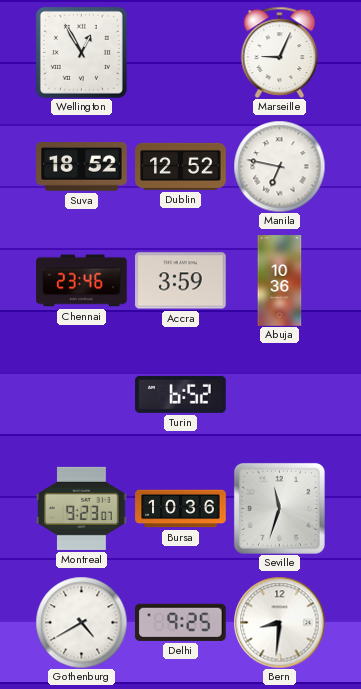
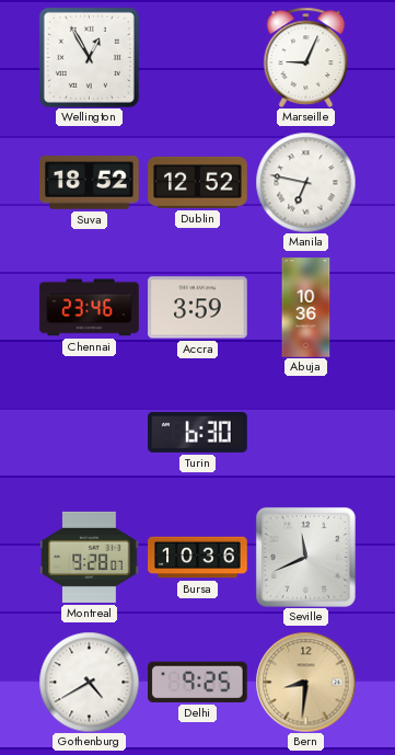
Turin: 6:52 -> 6:30 (198, 432)
Montreal: 9:23 -> 9:28 (90, 557)
Seville: 11:33 -> 11:41 (305, 557)
Bern dial: white -> champagne (305, 682)
